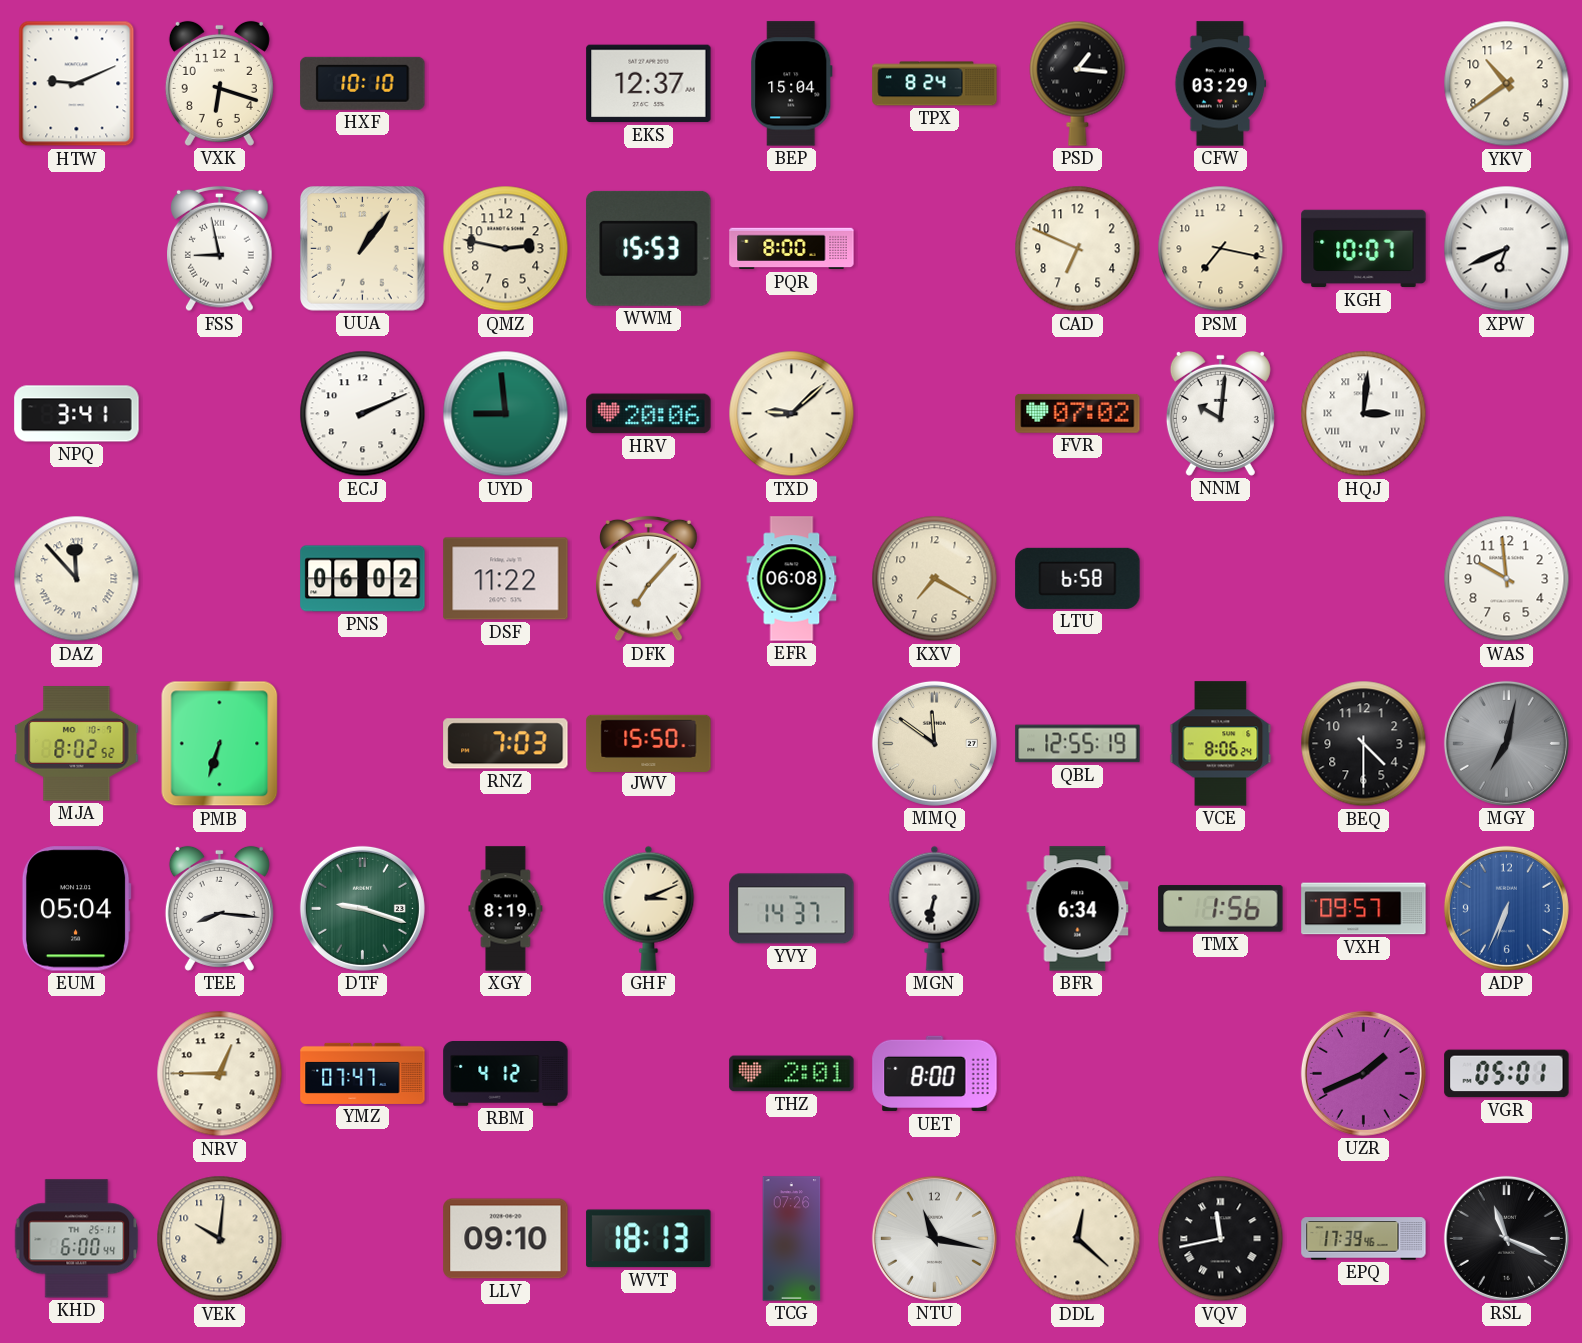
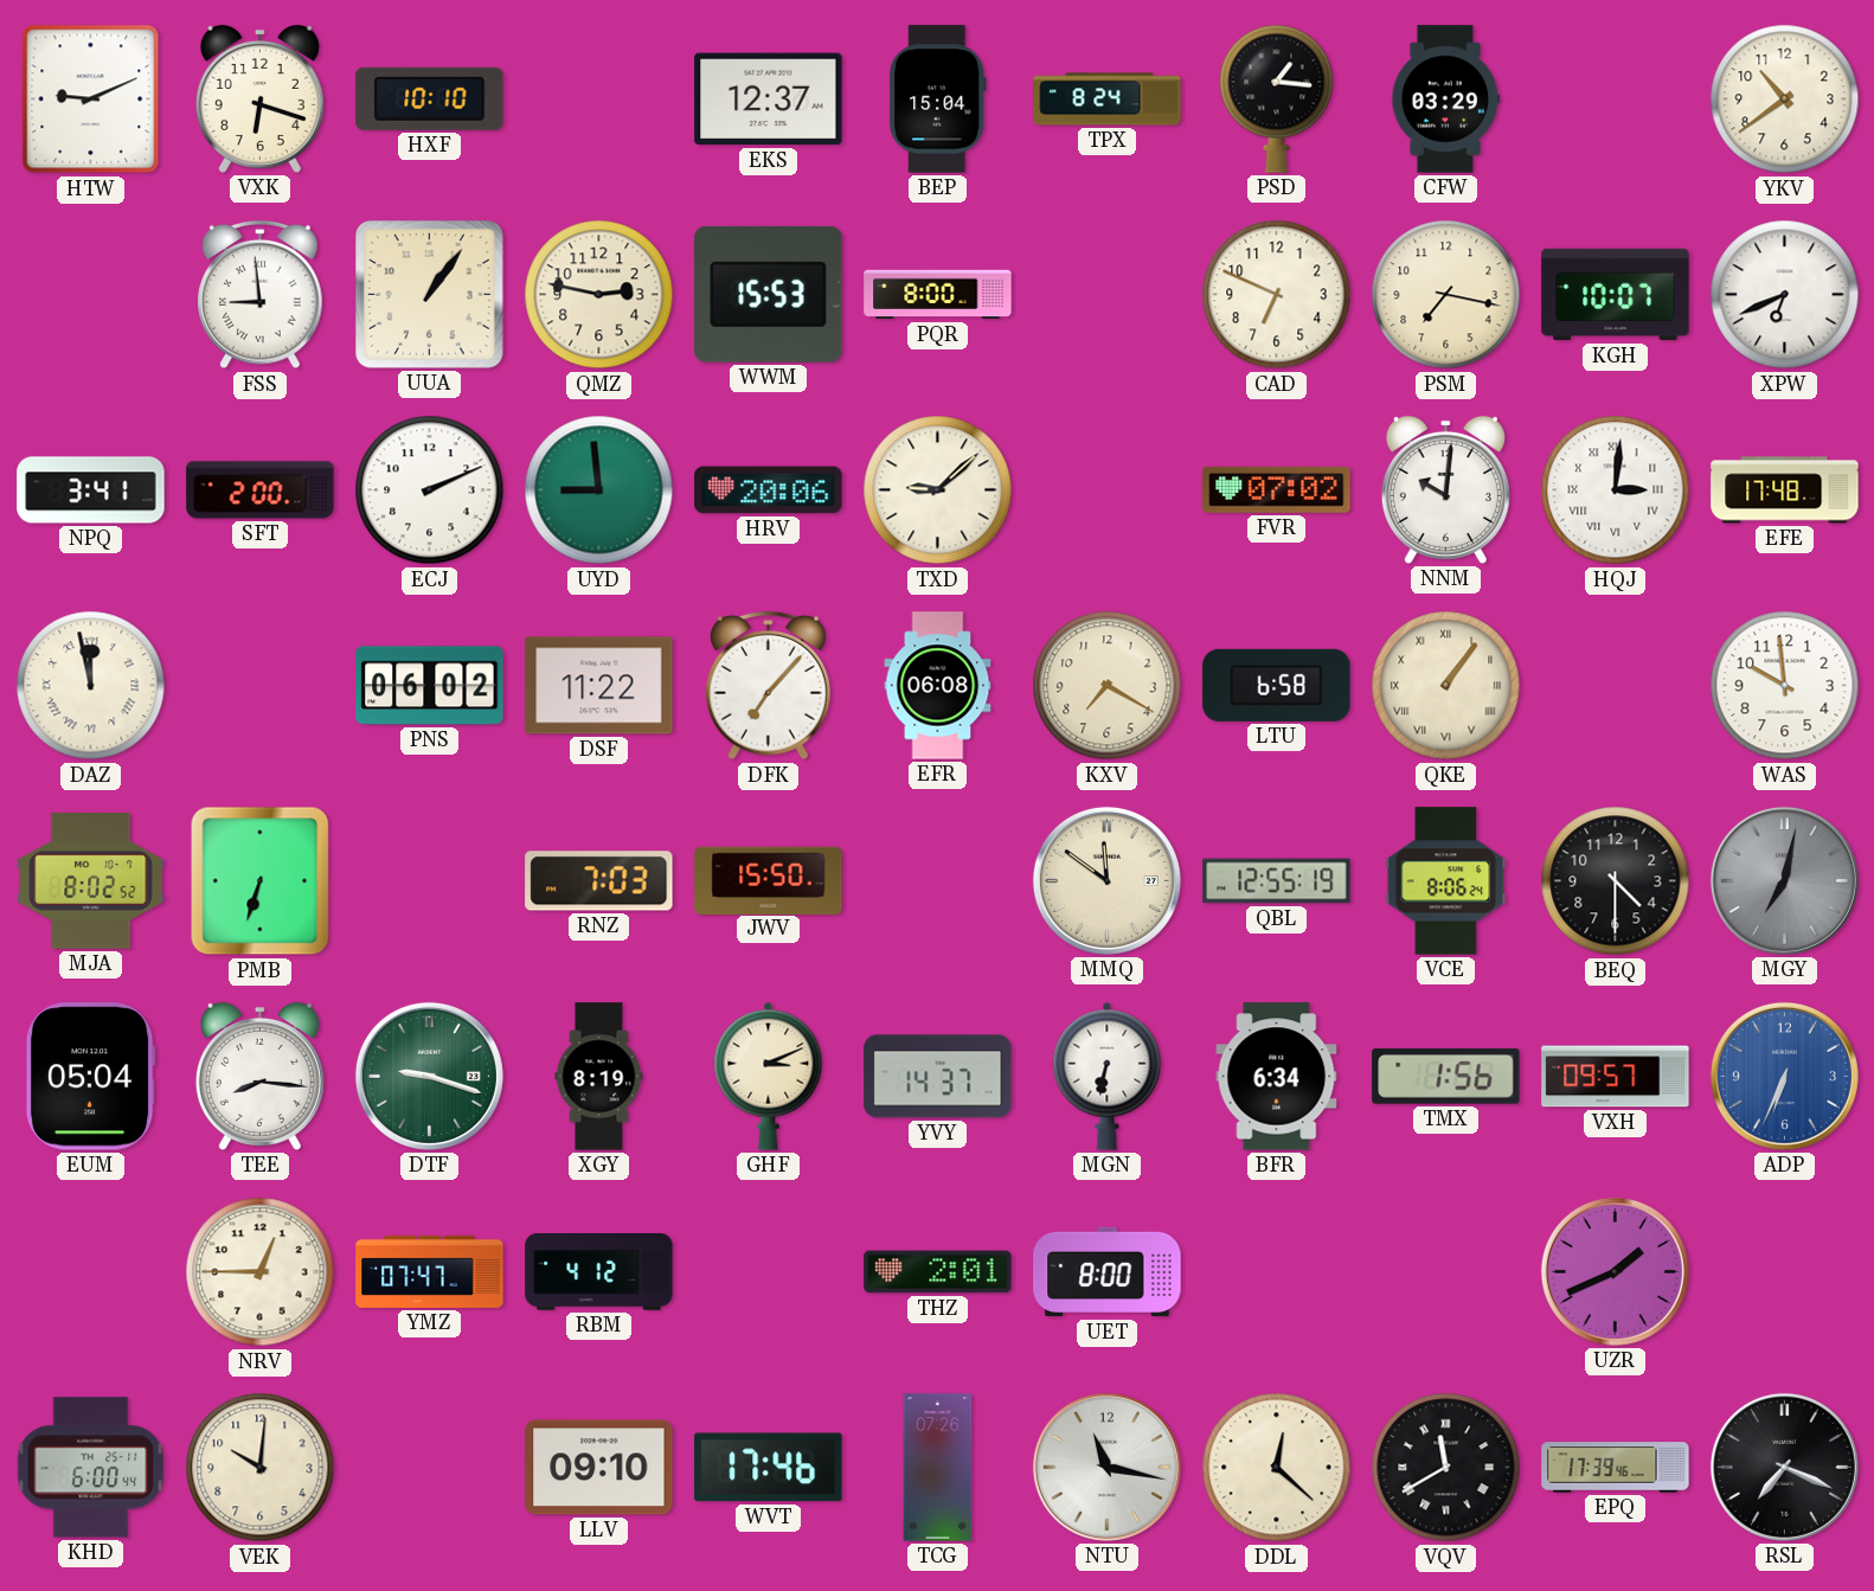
FSS: 8:58 -> 8:59 (261, 295)
SFT: none -> 2:00 (261, 490)
EFE: none -> 17:48 (1785, 490)
DAZ: 11:53 -> 11:58 (91, 686)
QKE: none -> 1:06 (1446, 686)
VGR: 05:01 -> none (1507, 1074)
WVT: 18:13 -> 17:46 (769, 1468)
VQV: 11:43 -> 11:40 (1446, 1468)
RSL: 11:19 -> 7:19 (1784, 1467)
